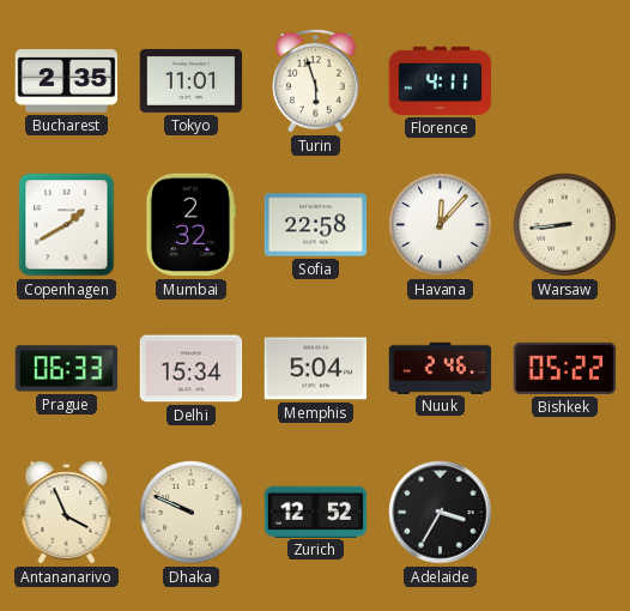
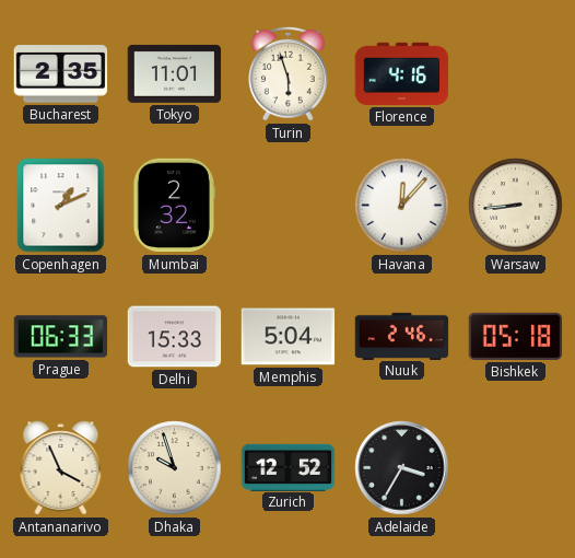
Florence: 4:11 -> 4:16 (402, 73)
Copenhagen: 1:40 -> 1:11 (61, 206)
Sofia: 22:58 -> none (316, 225)
Delhi: 15:34 -> 15:33 (175, 337)
Bishkek: 05:22 -> 05:18 (516, 336)
Dhaka: 9:49 -> 9:57 (175, 468)
